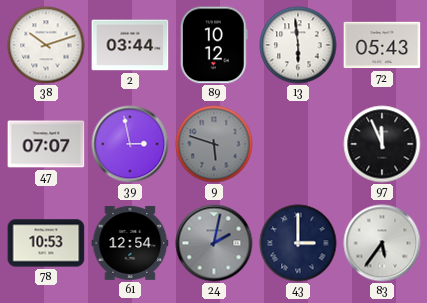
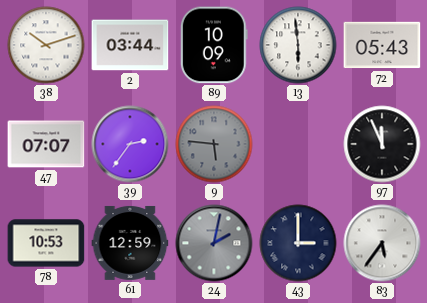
89: 10:12 -> 10:09 (214, 45)
39: 2:58 -> 2:36 (130, 144)
9: 5:48 -> 5:46 (214, 144)
61: 12:54 -> 12:59 (130, 243)
